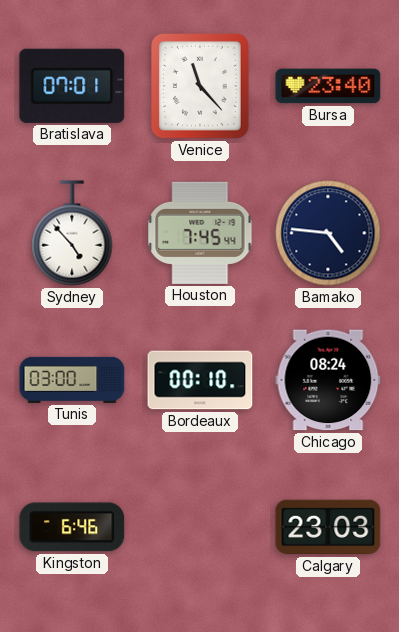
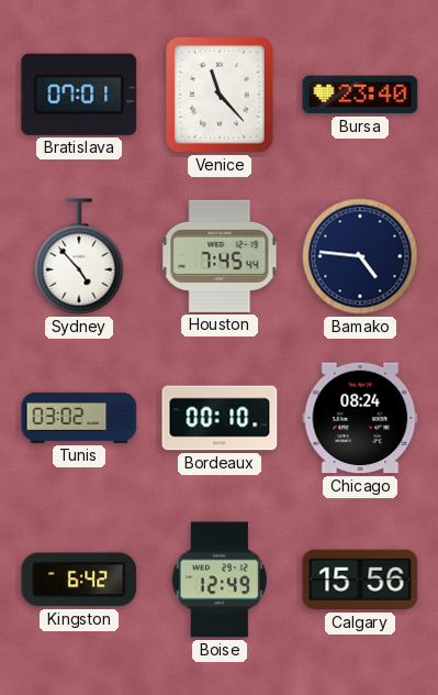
Tunis: 03:00 -> 03:02 (79, 418)
Kingston: 6:46 -> 6:42 (79, 580)
Boise: none -> 12:49 (218, 580)
Calgary: 23:03 -> 15:56 (360, 580)
